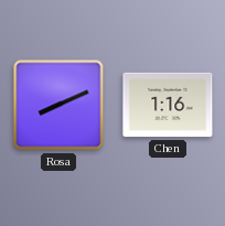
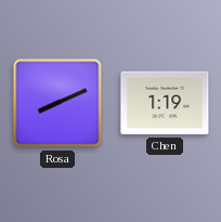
Chen: 1:16 -> 1:19 (165, 103)
